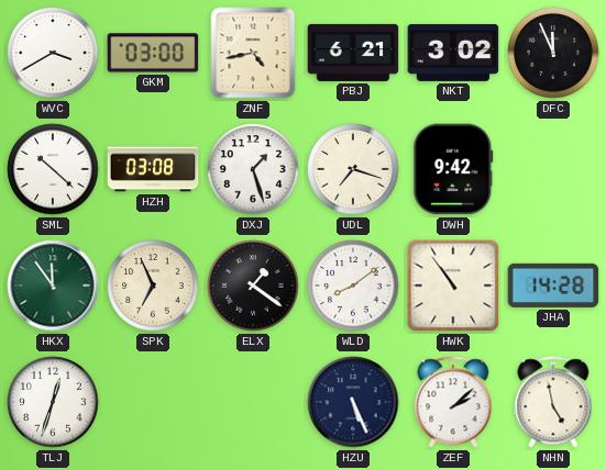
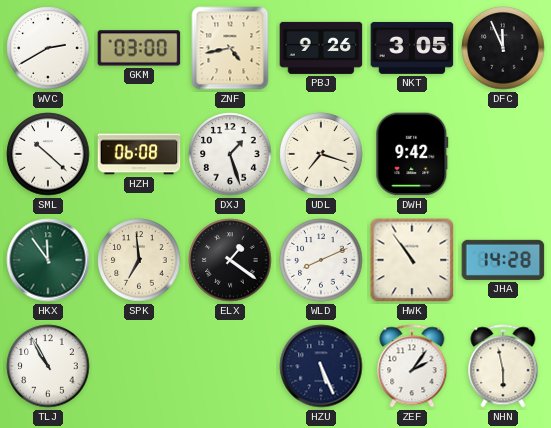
WVC: 3:40 -> 2:40 (48, 48)
PBJ: 6:21 -> 9:26 (321, 48)
NKT: 3:02 -> 3:05 (412, 48)
HZH: 03:08 -> 06:08 (139, 154)
SPK: 6:56 -> 6:59 (139, 260)
WLD: 8:09 -> 8:11 (321, 260)
TLJ: 12:33 -> 10:55 (48, 366)
ZEF: 2:08 -> 2:06 (412, 366)
NHN: 4:58 -> 5:58 (503, 366)
